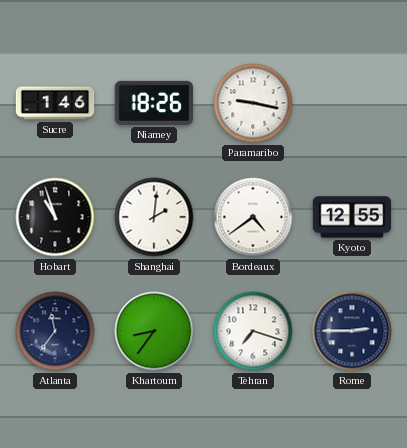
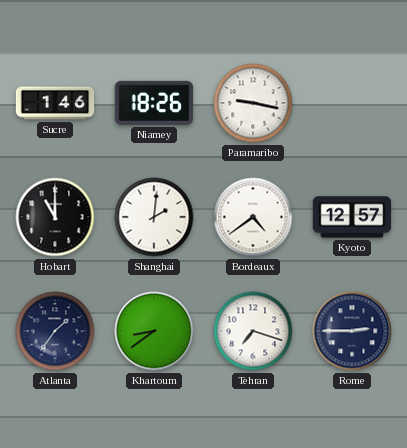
Hobart: 10:57 -> 11:00 (55, 217)
Kyoto: 12:55 -> 12:57 (352, 217)
Atlanta: 11:36 -> 1:36 (55, 331)
Khartoum: 8:36 -> 8:39 (154, 331)
